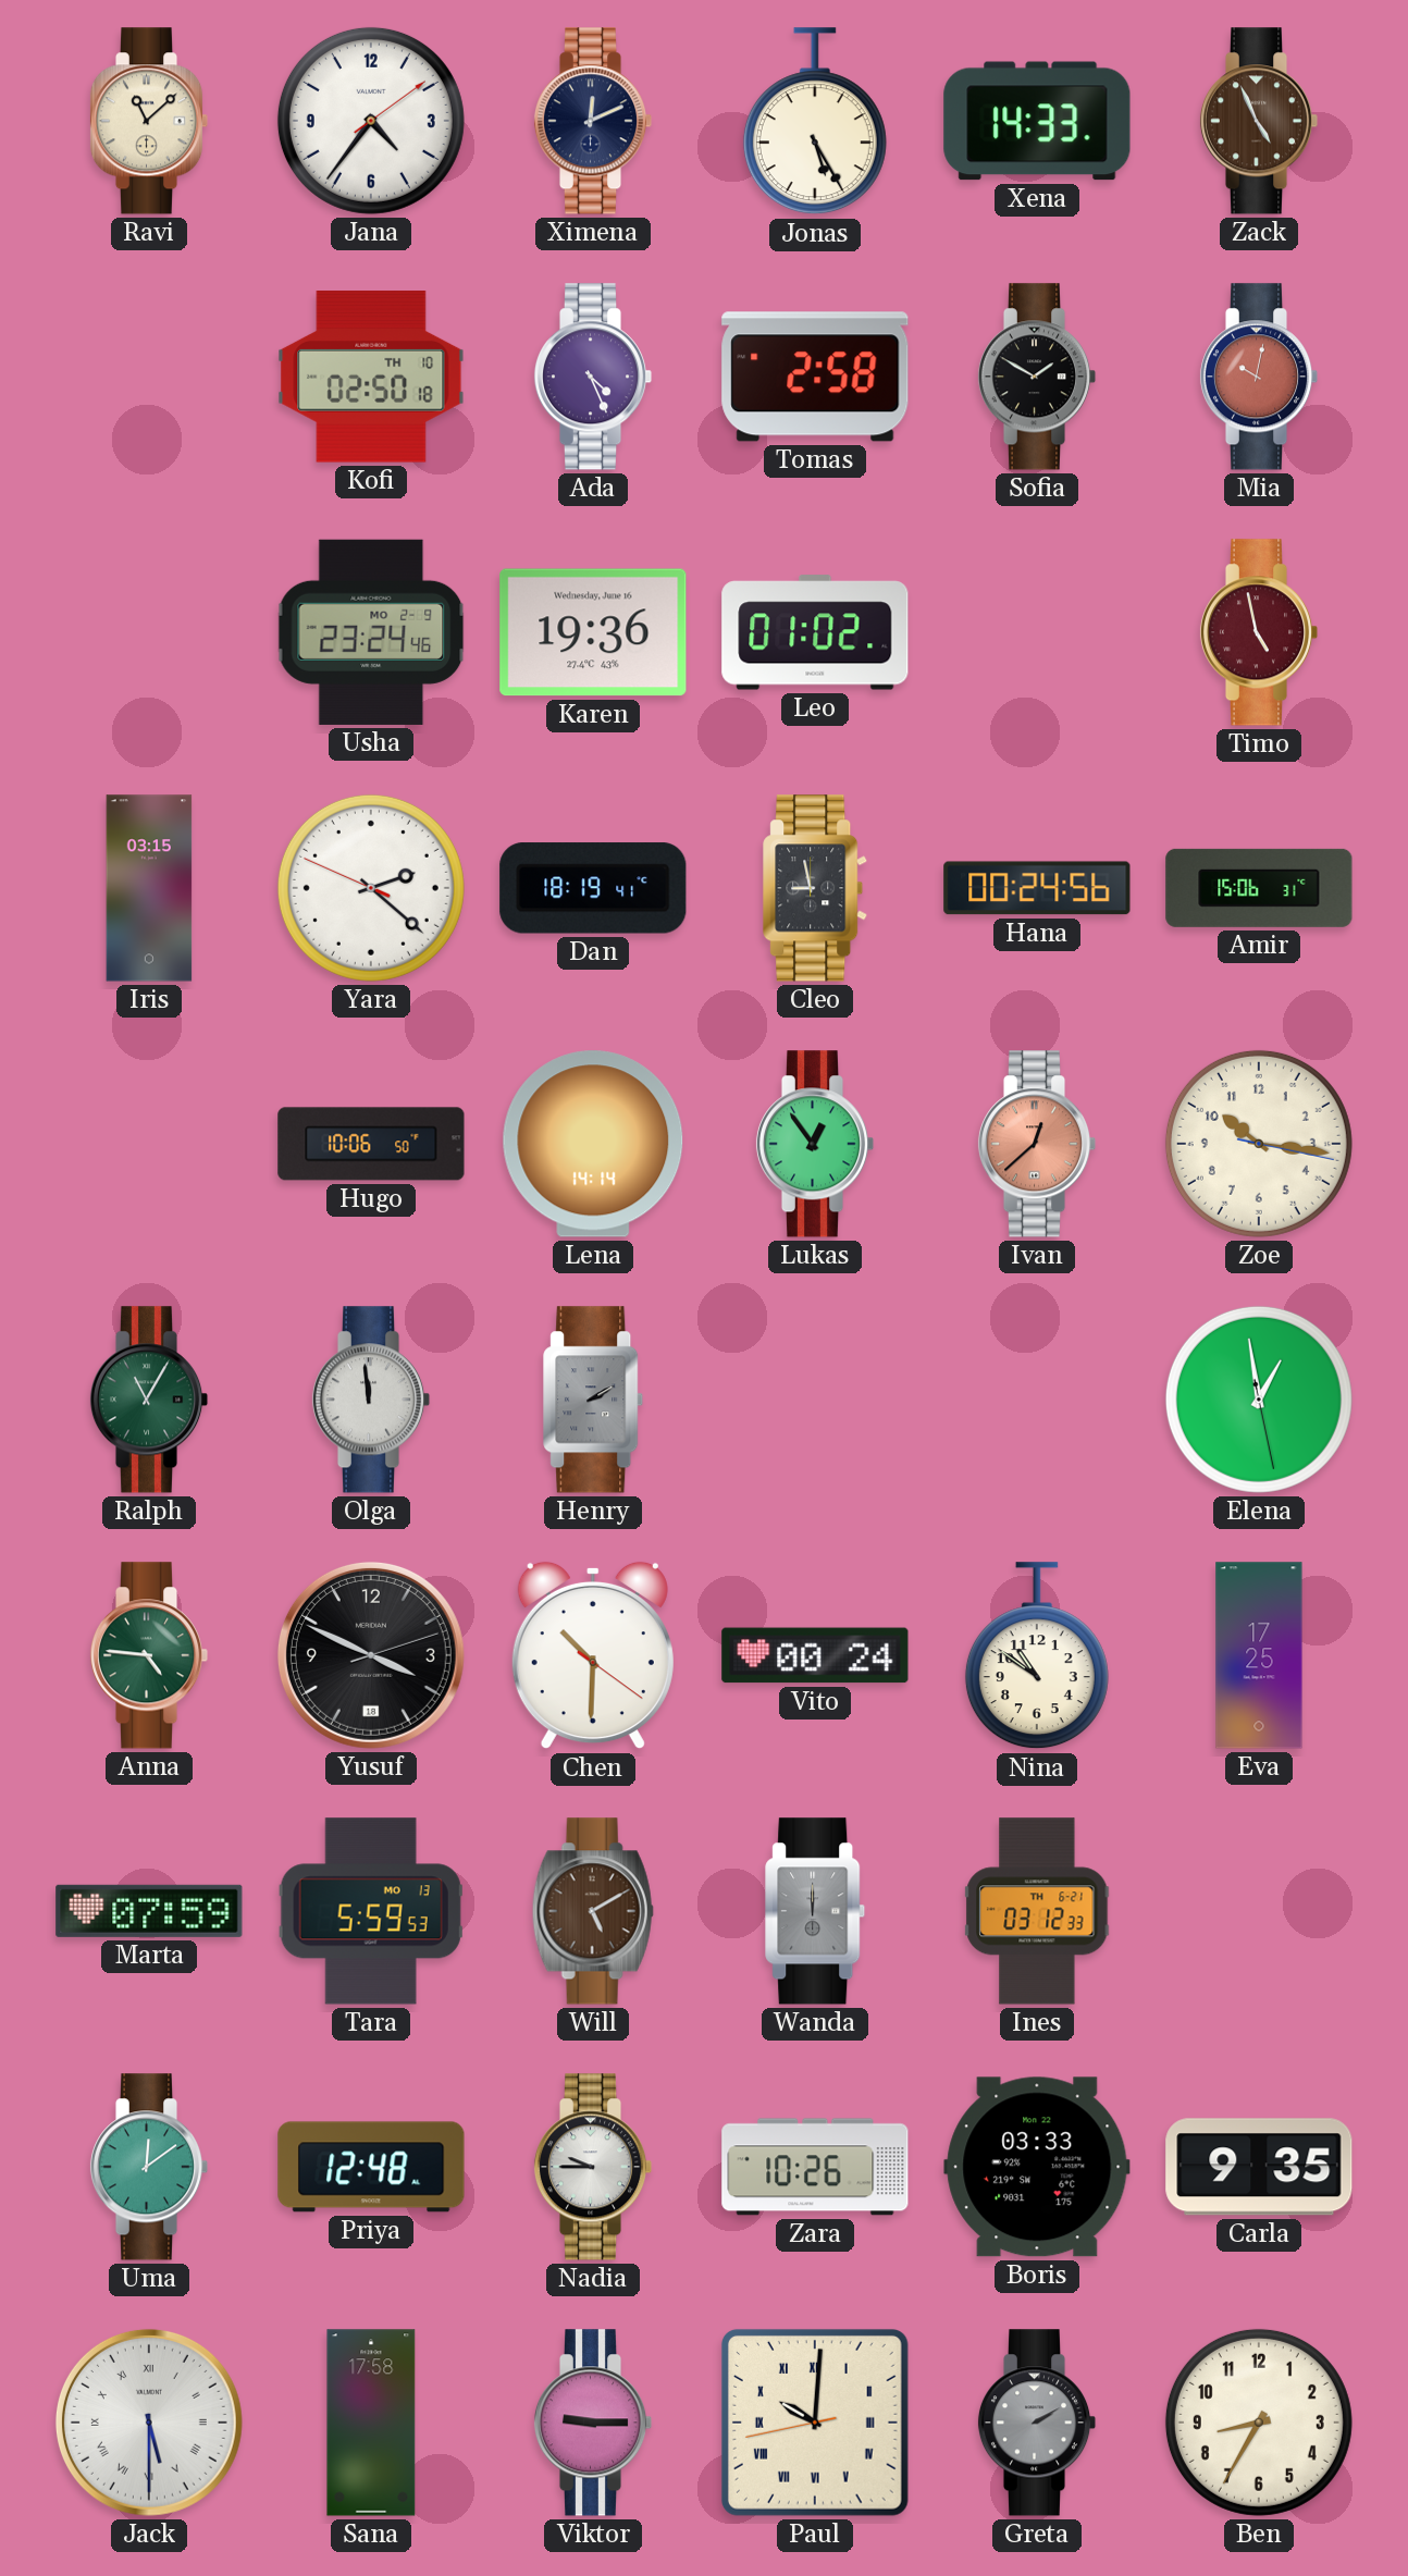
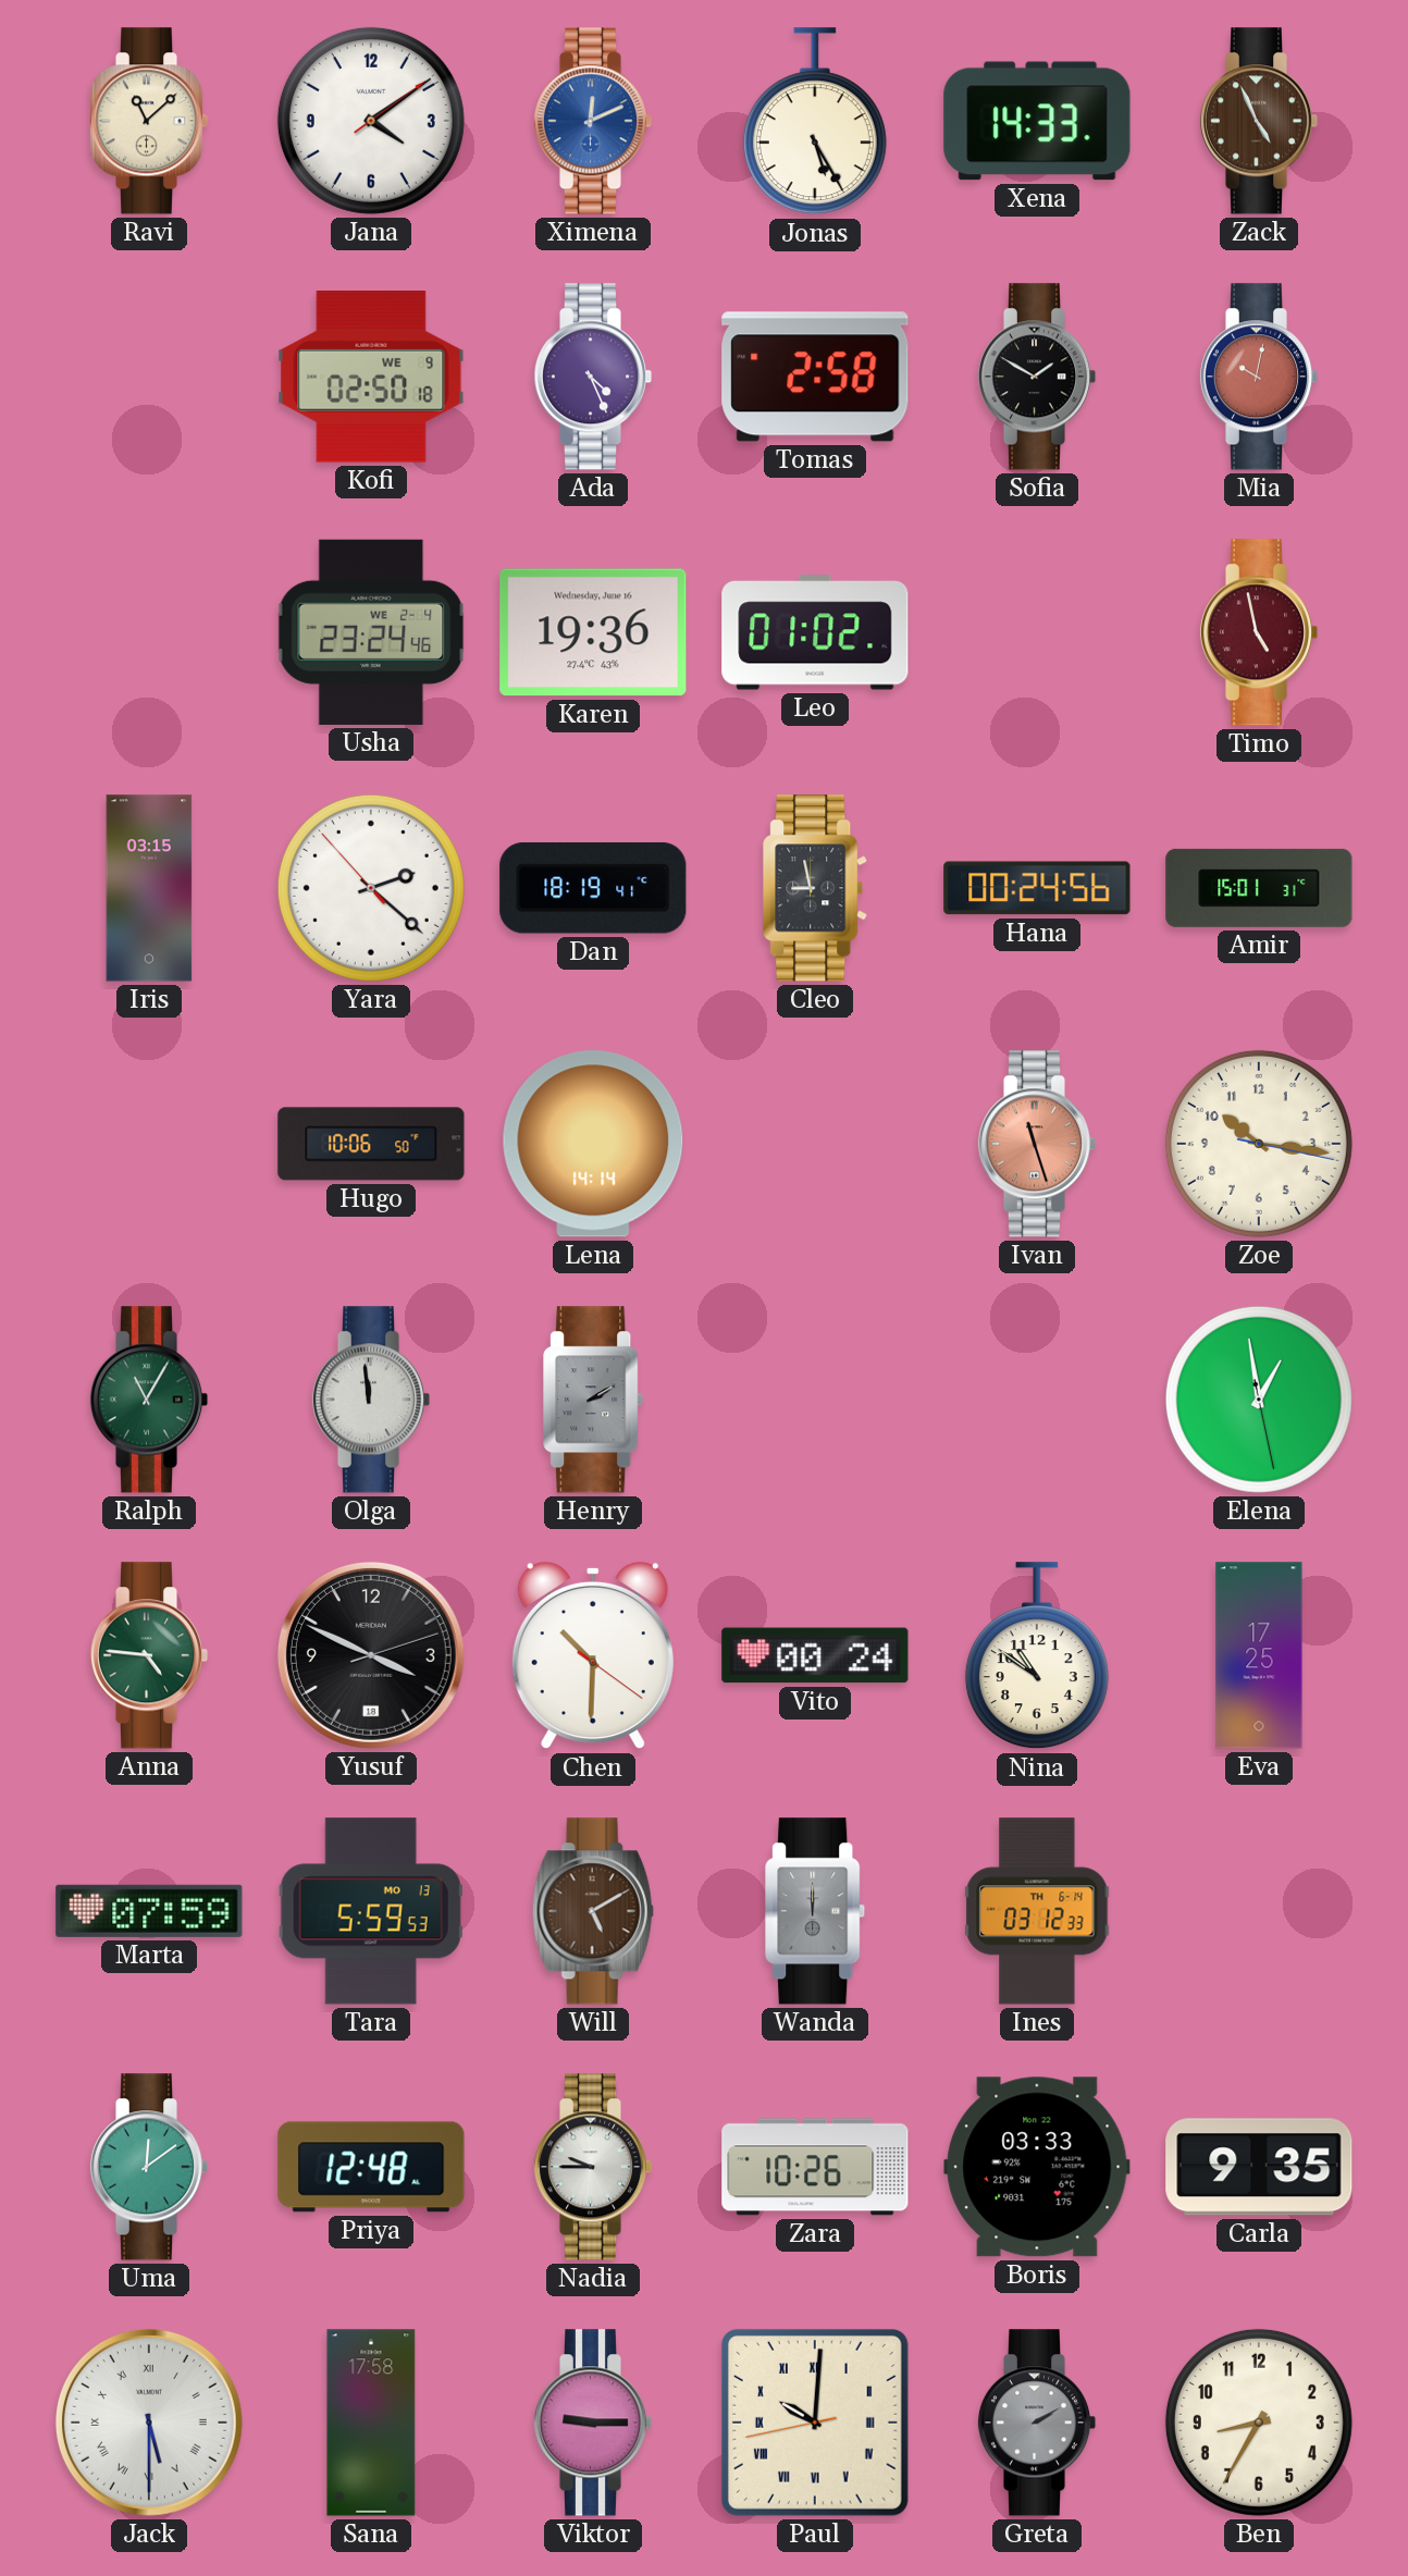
Jana: 4:36 -> 4:09 (371, 121)
Ximena dial: navy -> blue (593, 121)
Kofi date: TH 10 -> WE 9 (371, 377)
Usha date: MO 2-9 -> WE 2-4 (371, 632)
Yara: 2:21:49 -> 2:21:53 (371, 888)
Amir: 15:06 -> 15:01 (1259, 888)
Lukas: 12:54 -> none (815, 1144)
Ivan: 12:38 -> 11:27 (1037, 1144)
Ines date: TH 6-21 -> TH 6-14 (1037, 1911)
